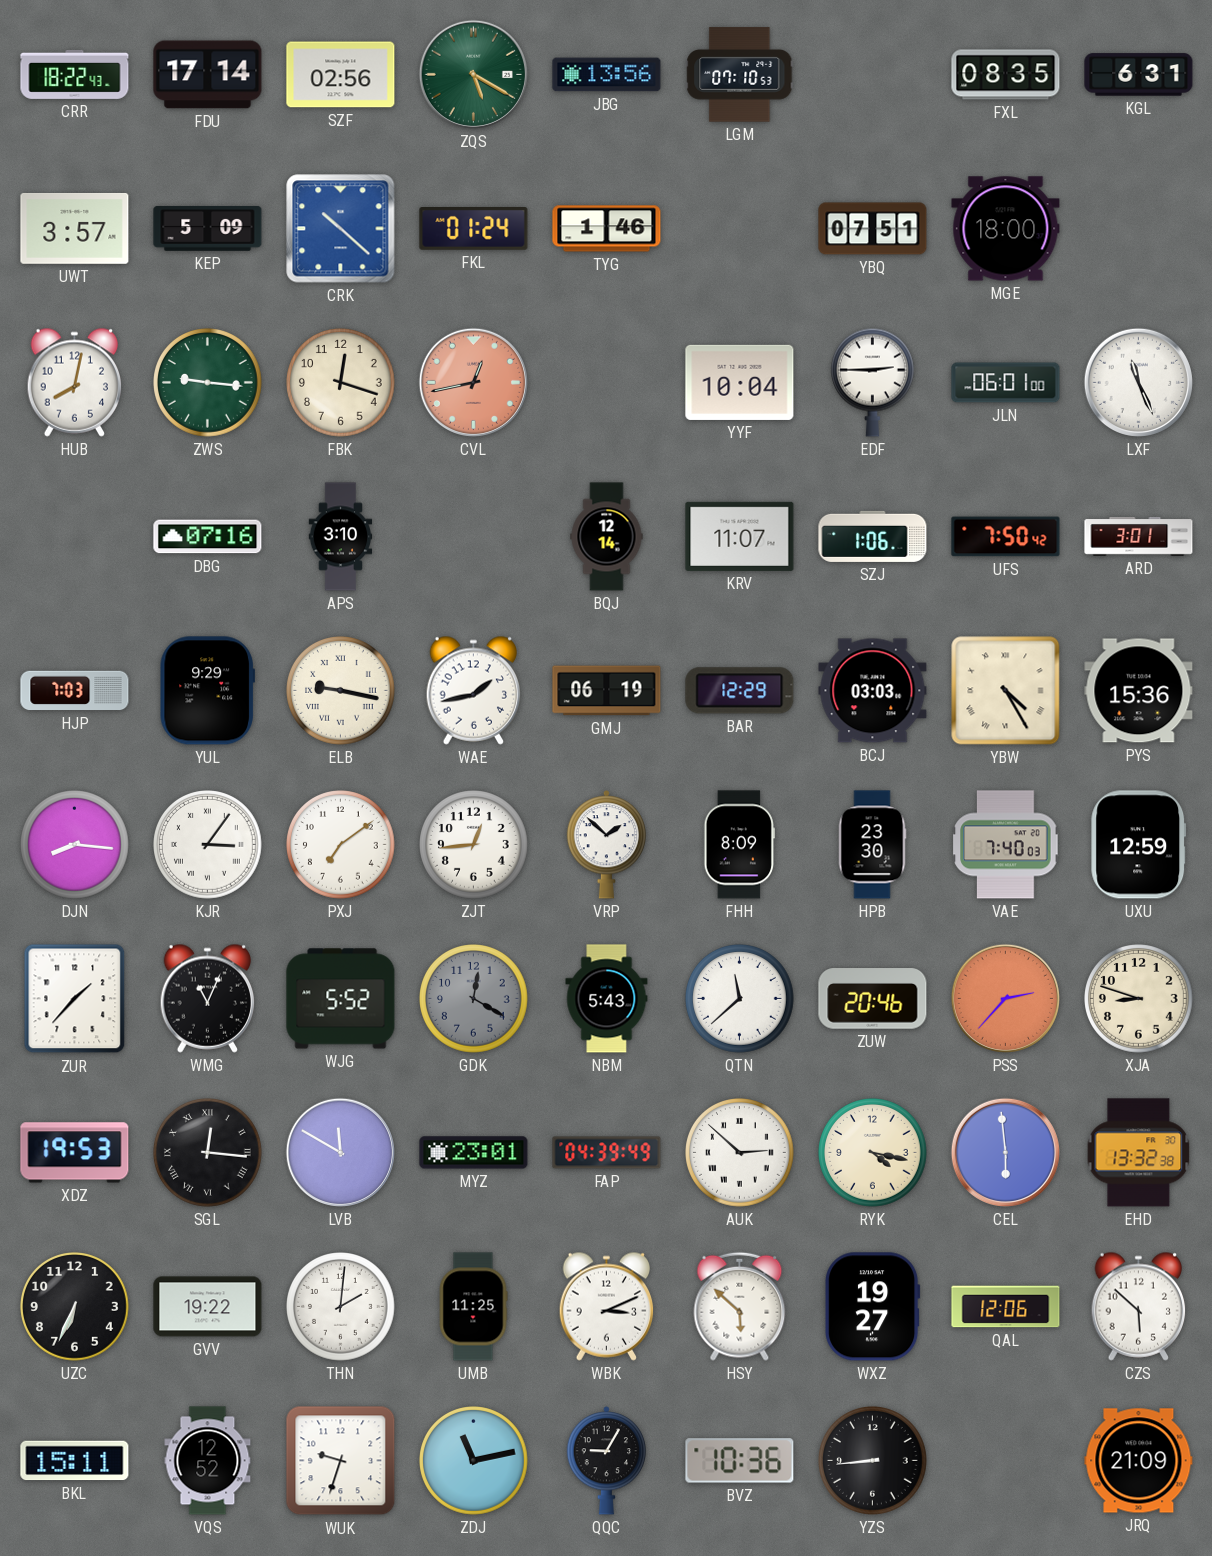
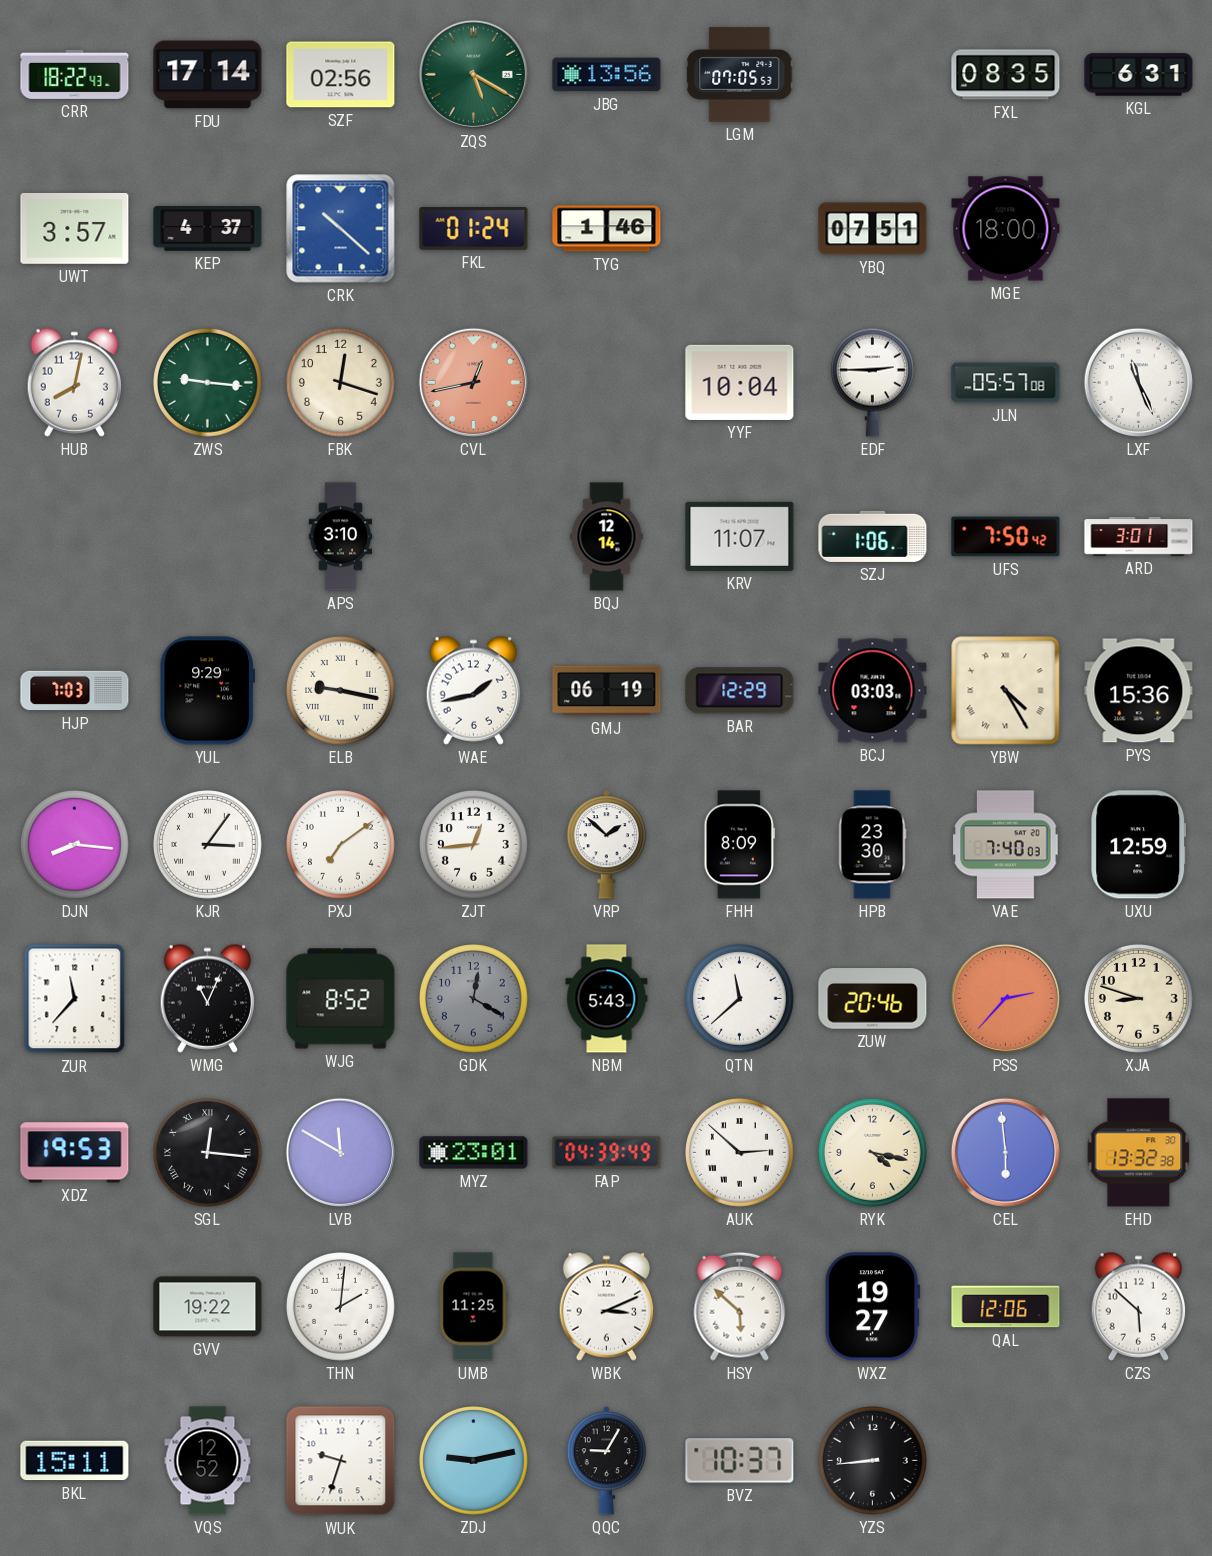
LGM: 07:10 -> 07:05 (740, 75)
KEP: 5:09 -> 4:37 (208, 229)
JLN: 06:01 -> 05:57 (1006, 383)
DBG: 07:16 -> none (208, 537)
ZUR: 1:37 -> 11:37 (75, 999)
WJG: 5:52 -> 8:52 (341, 999)
UZC: 6:34 -> none (75, 1307)
ZDJ: 11:13 -> 9:13 (474, 1461)
BVZ: 10:36 -> 10:37 (740, 1461)
JRQ: 21:09 -> none (1139, 1461)
